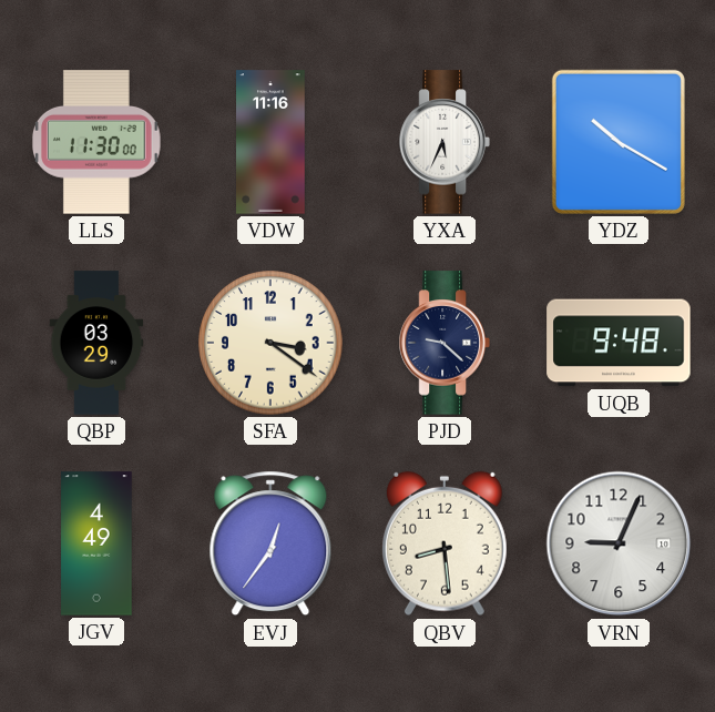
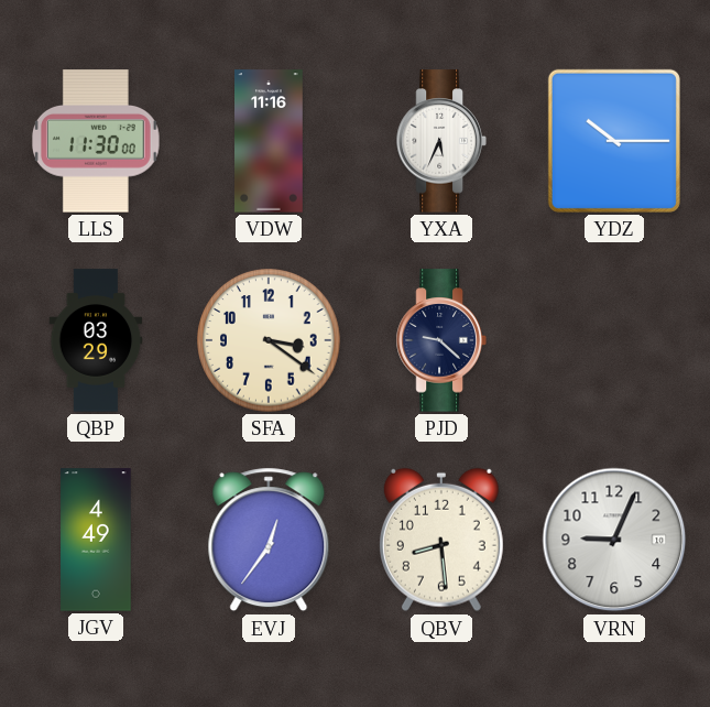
YDZ: 10:20 -> 10:15 (614, 141)
UQB: 9:48 -> none (619, 343)
